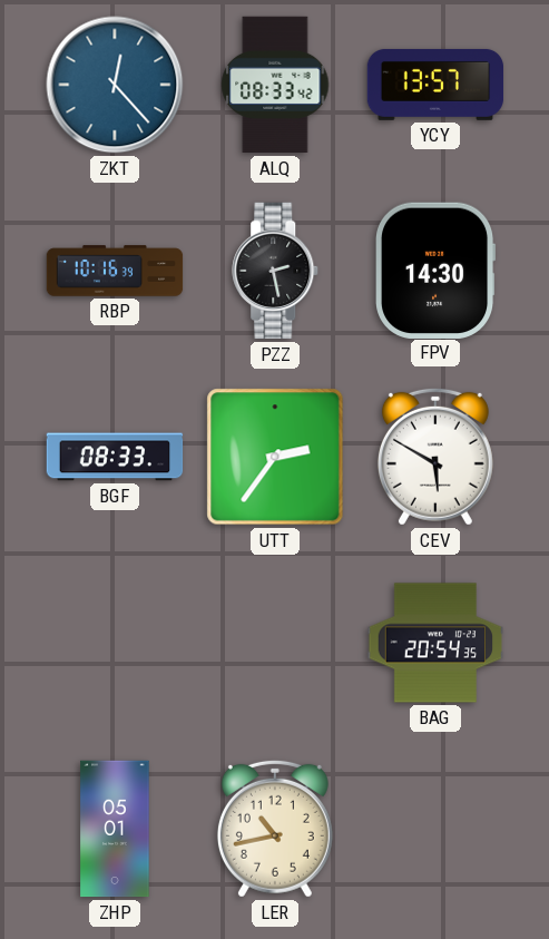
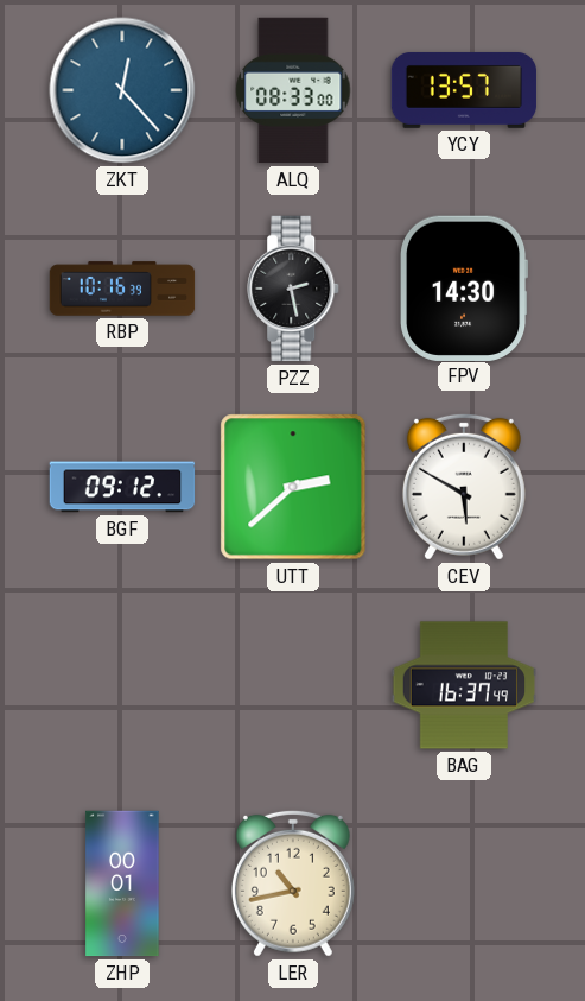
ALQ: 08:33:42 -> 08:33:00 (293, 90)
BGF: 08:33 -> 09:12 (122, 487)
UTT: 2:36 -> 2:38 (293, 487)
BAG: 20:54 -> 16:37 (464, 685)
ZHP: 05:01 -> 00:01 (122, 883)
